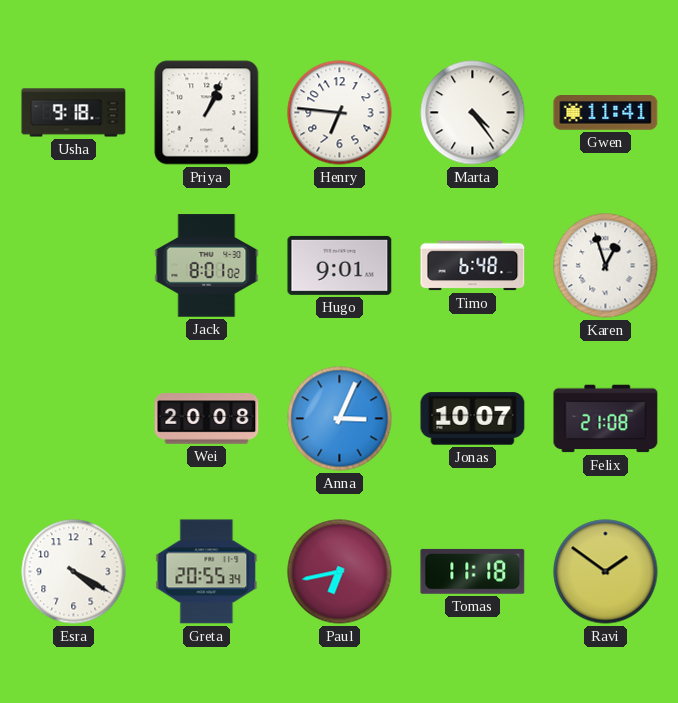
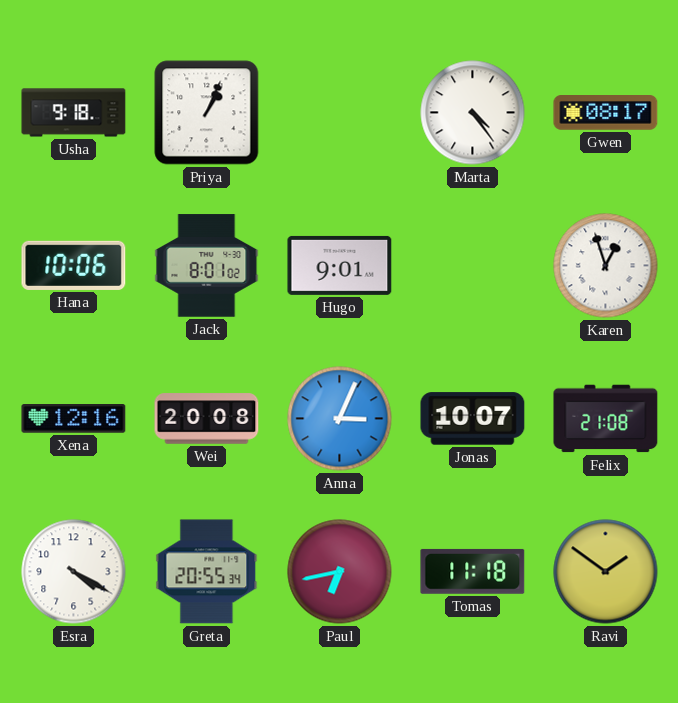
Henry: 6:46 -> none (340, 113)
Gwen: 11:41 -> 08:17 (606, 113)
Hana: none -> 10:06 (74, 265)
Timo: 6:48 -> none (473, 266)
Xena: none -> 12:16 (74, 419)
